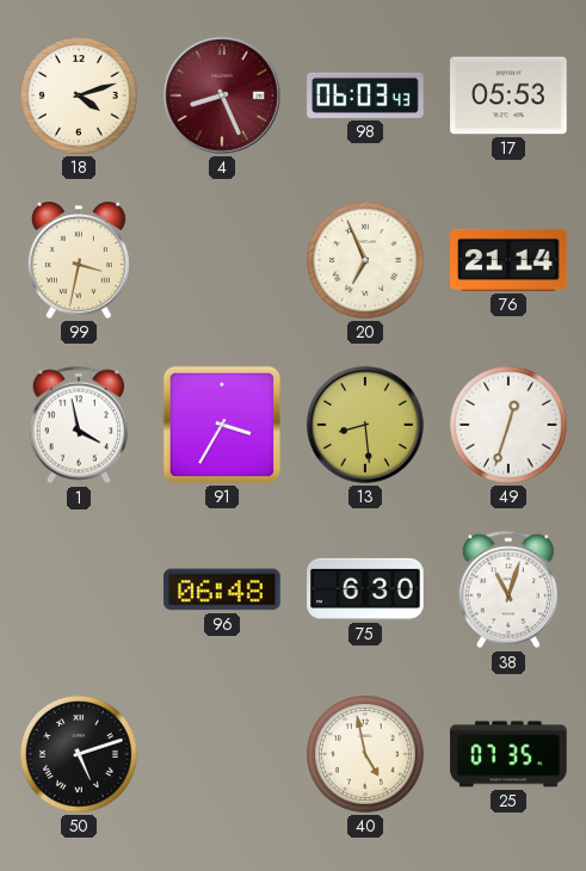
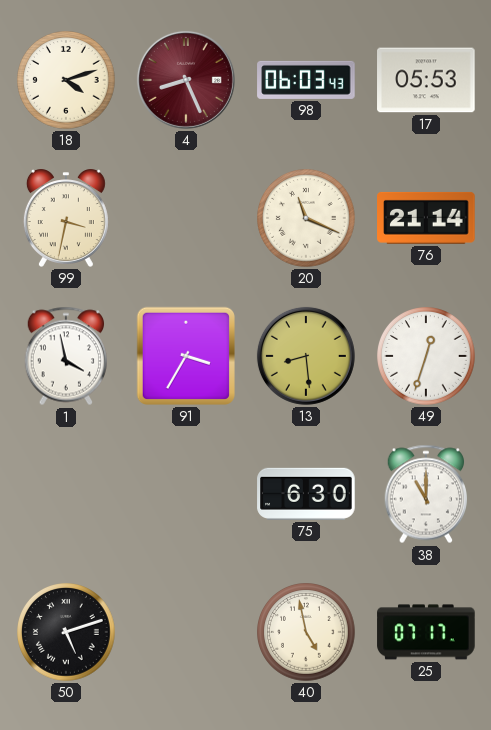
20: 6:56 -> 11:19 (307, 219)
96: 06:48 -> none (222, 589)
38: 11:03 -> 11:00 (426, 494)
25: 07:35 -> 07:17 (426, 632)
